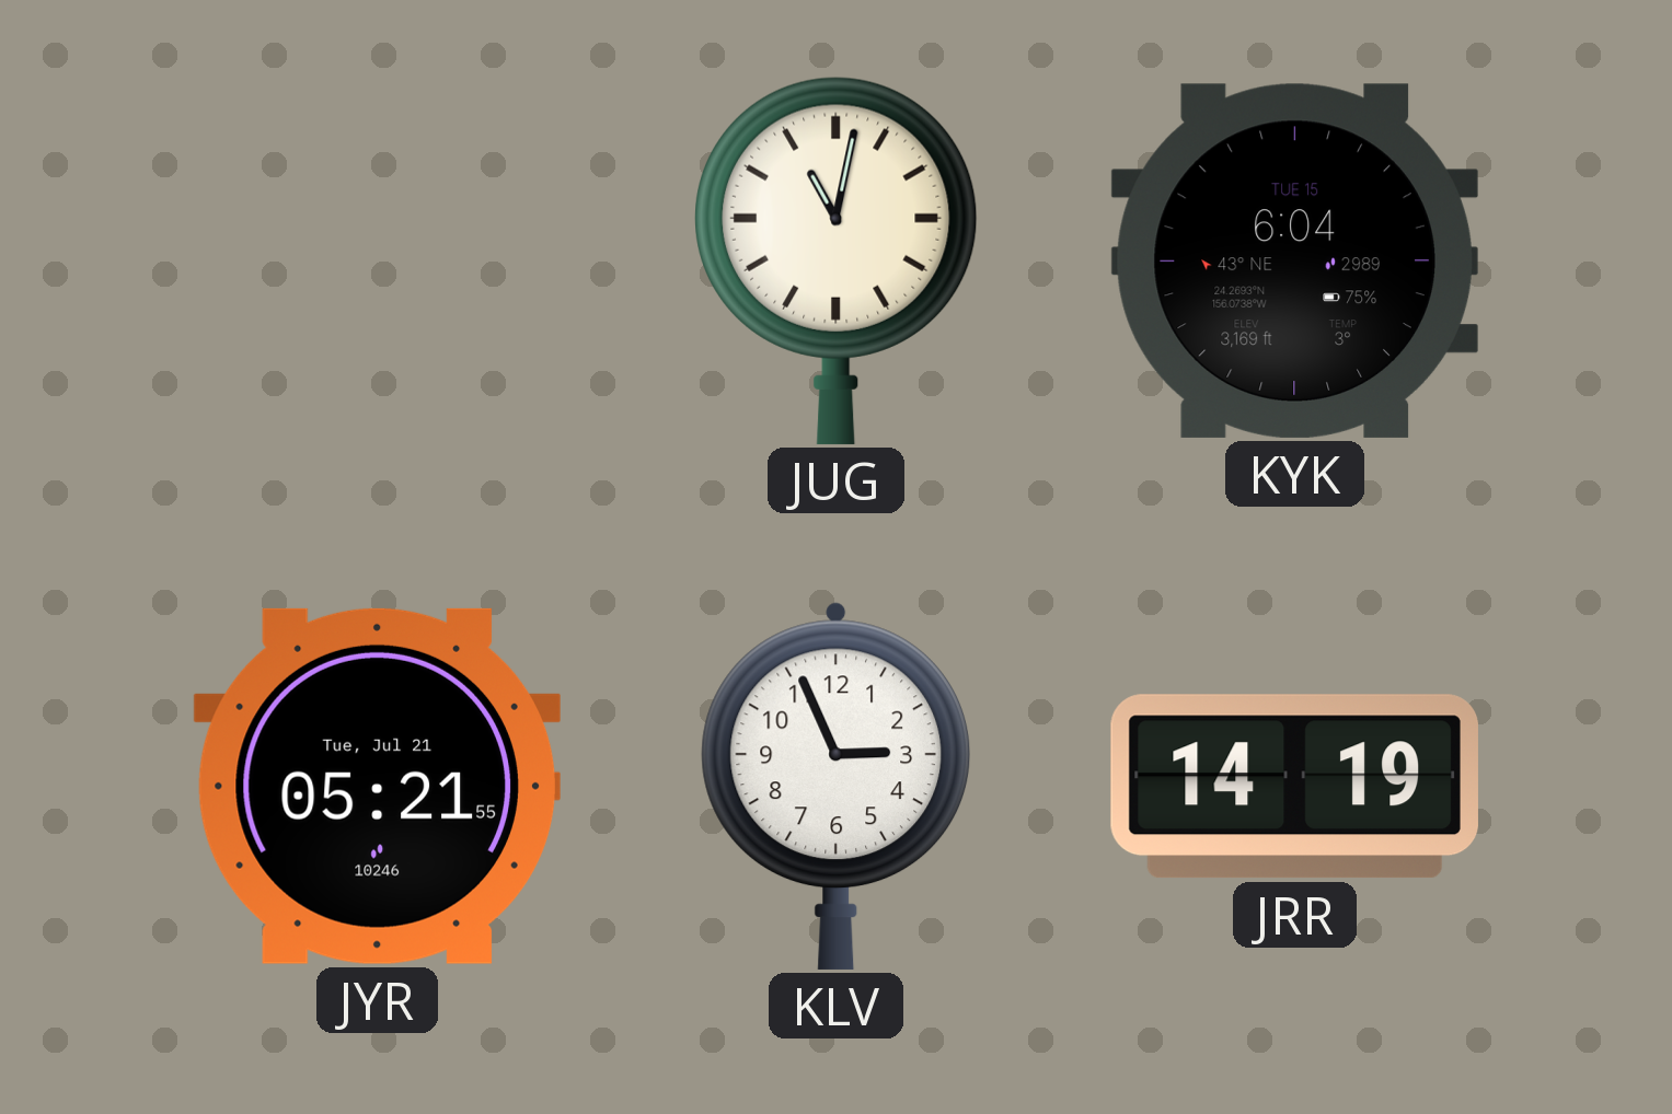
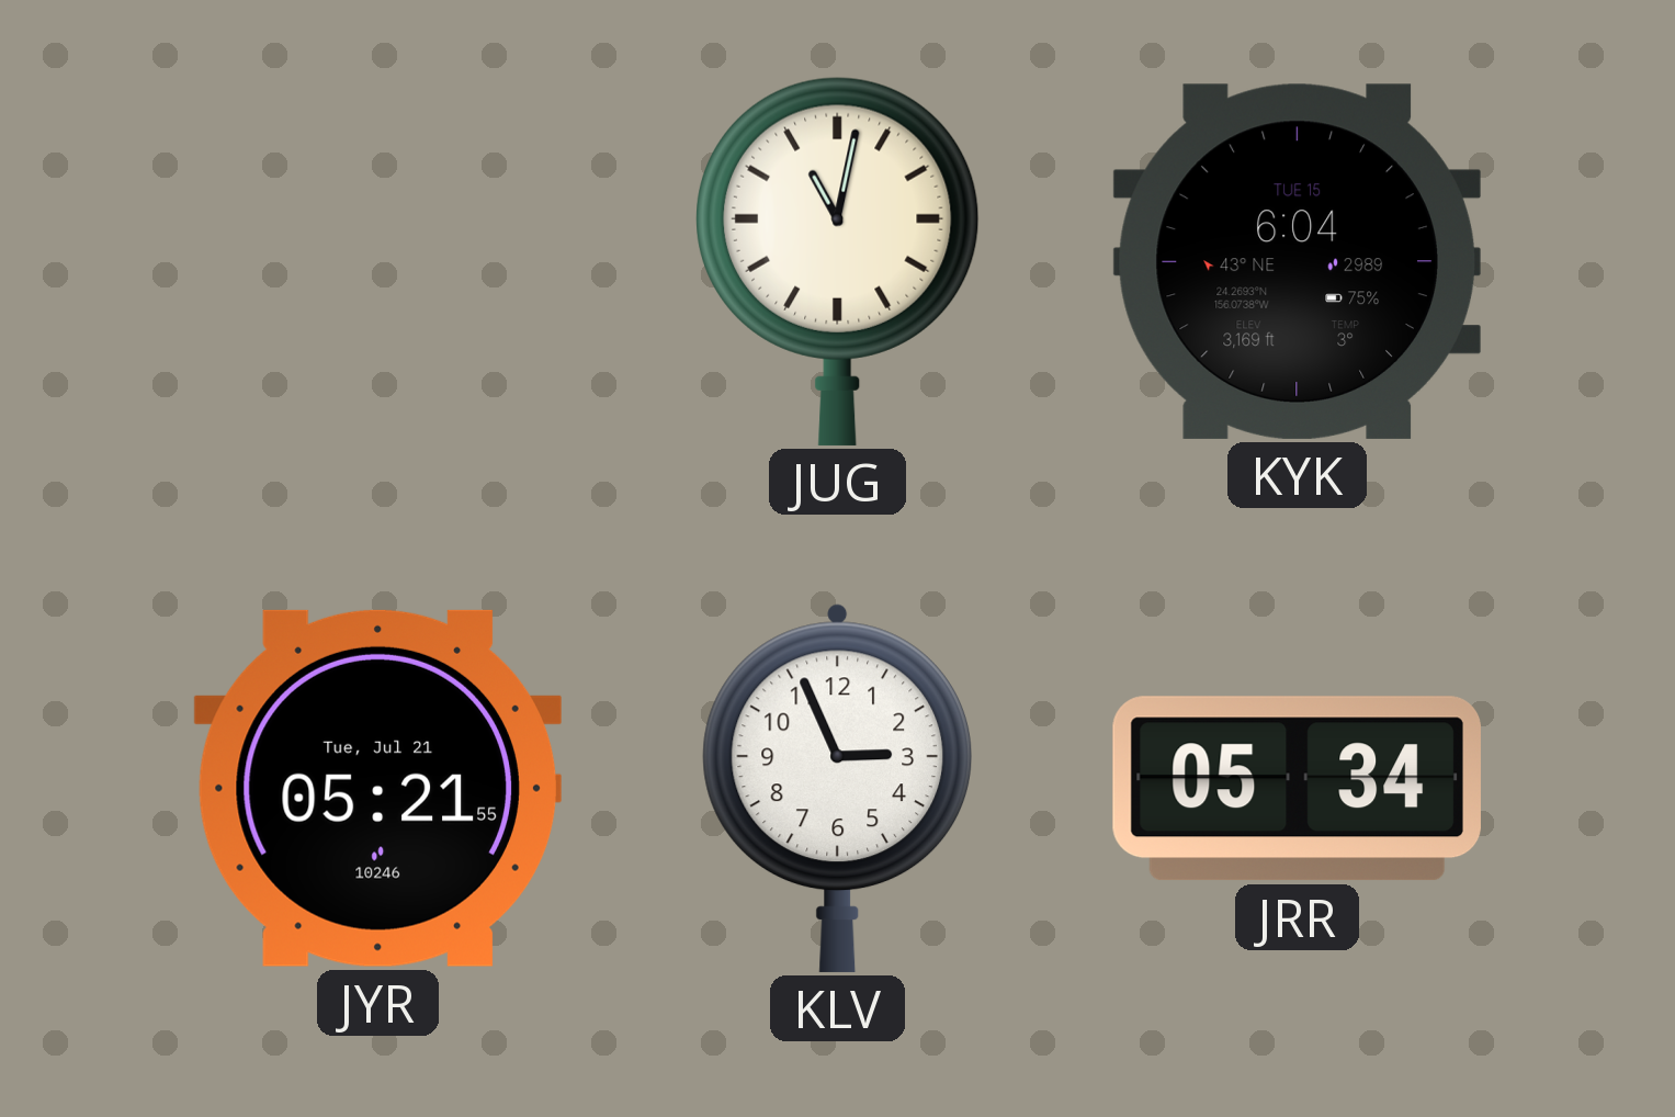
JRR: 14:19 -> 05:34 (1297, 789)
